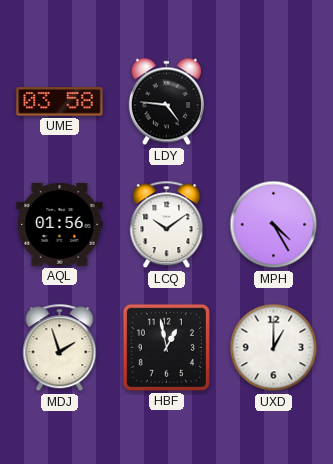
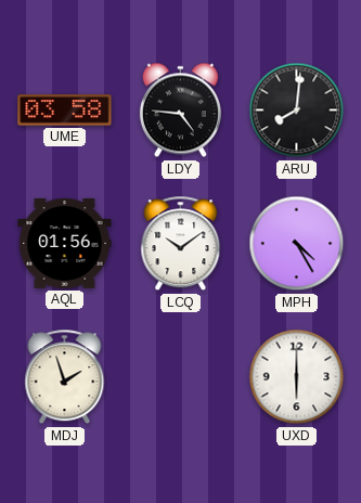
ARU: none -> 8:01 (297, 111)
HBF: 12:58 -> none (166, 347)
UXD: 1:00 -> 6:00 (297, 377)
